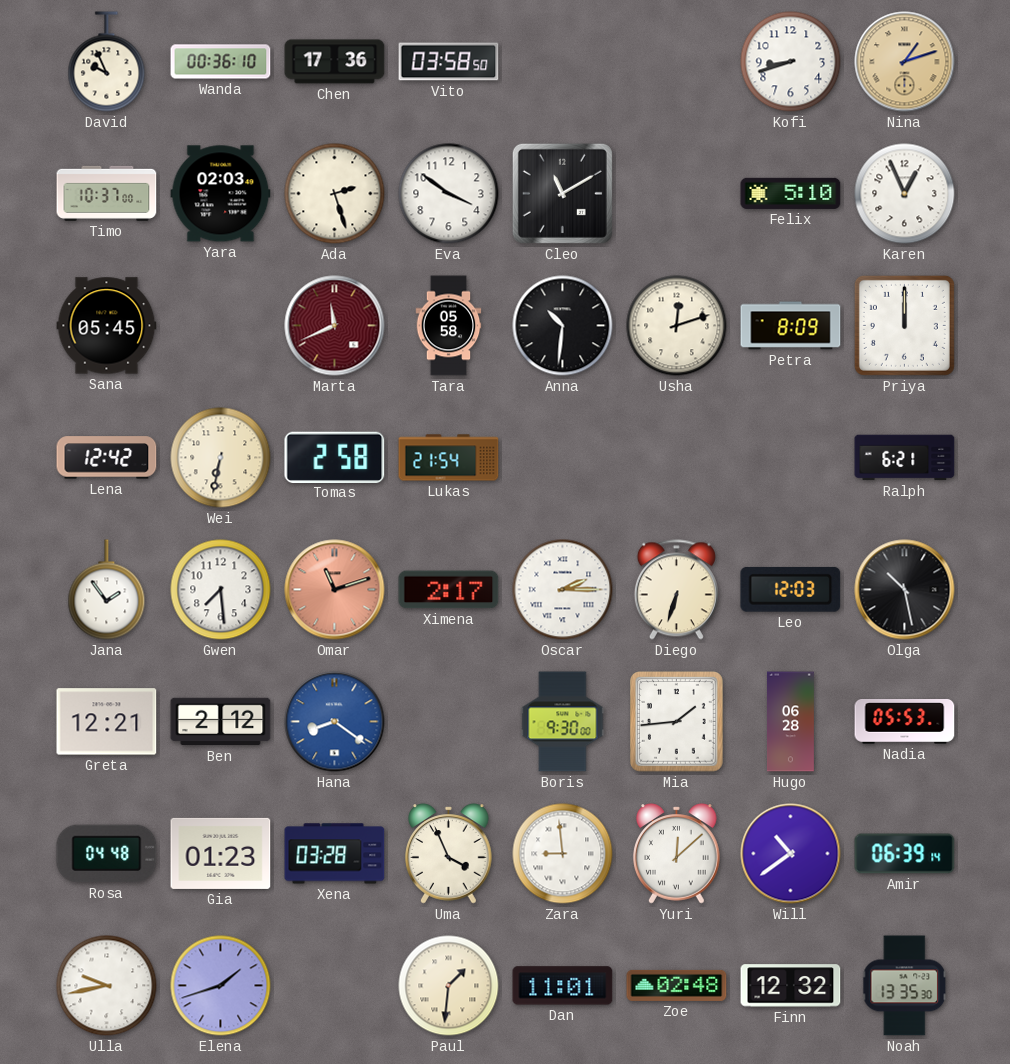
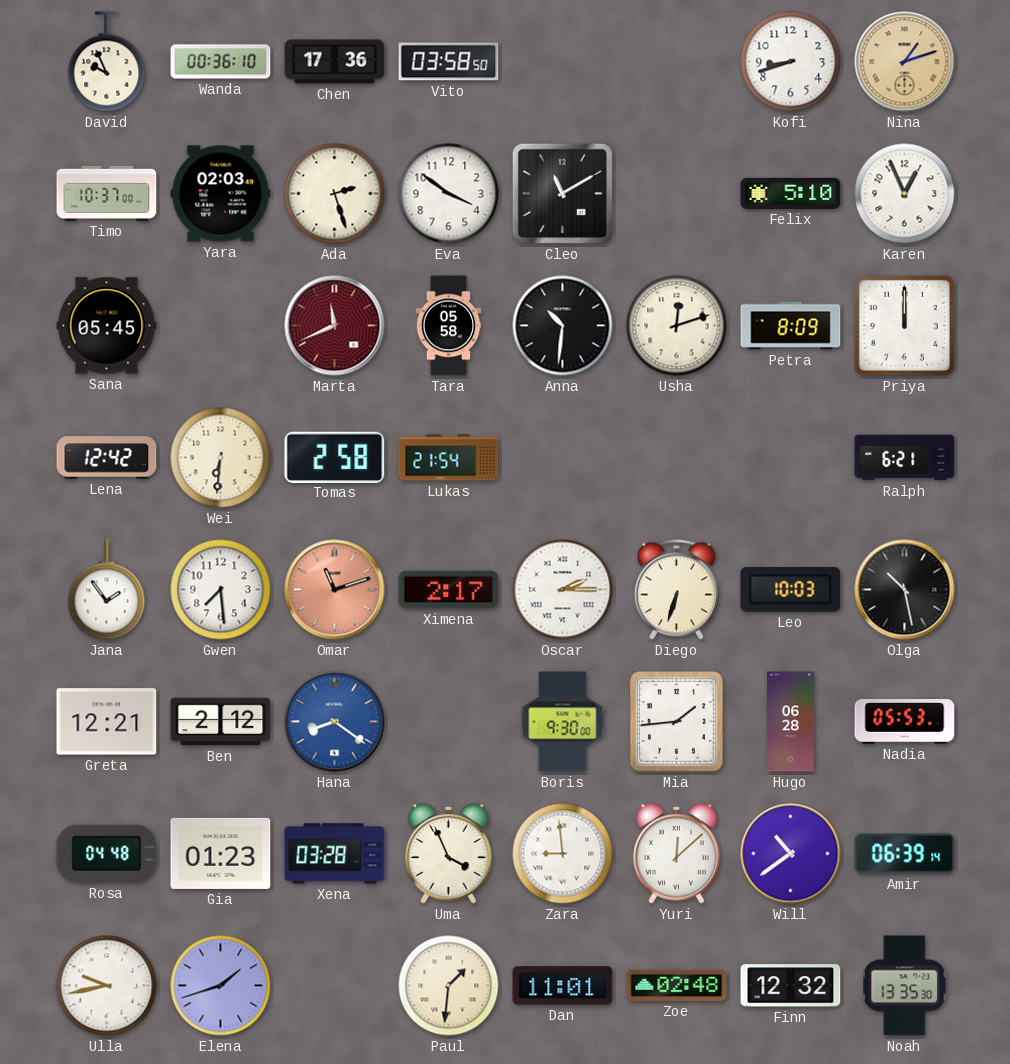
Wei: 6:32 -> 6:31 (221, 458)
Leo: 12:03 -> 10:03 (791, 589)
